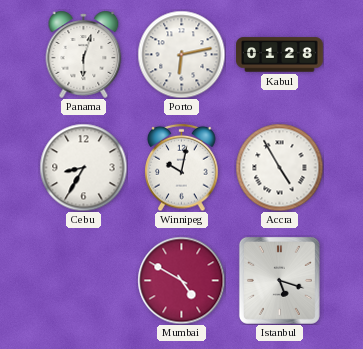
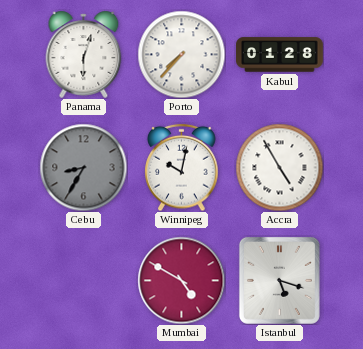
Porto: 6:13 -> 7:37 (181, 54)
Cebu dial: white -> grey (83, 167)
